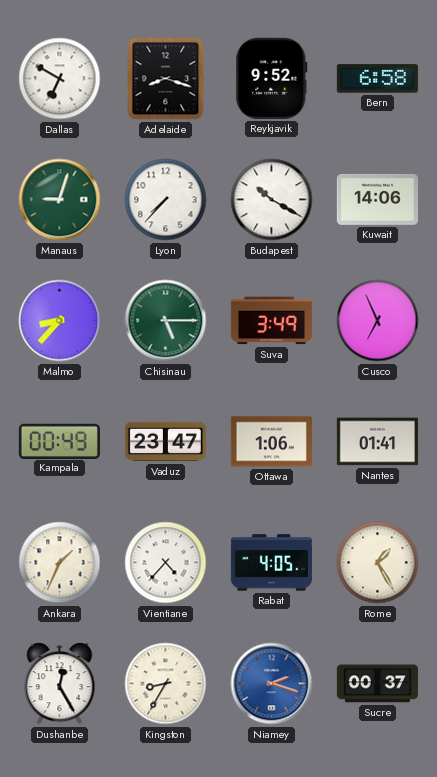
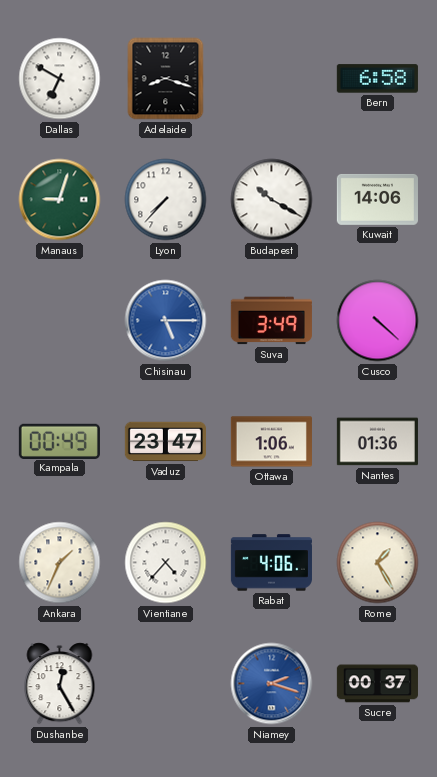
Reykjavik: 9:52 -> none (272, 78)
Malmo: 8:37 -> none (60, 321)
Chisinau dial: green -> blue (166, 321)
Cusco: 6:56 -> 4:22 (378, 321)
Nantes: 01:41 -> 01:36 (377, 442)
Rabat: 4:05 -> 4:06 (271, 563)
Kingston: 8:35 -> none (166, 684)
